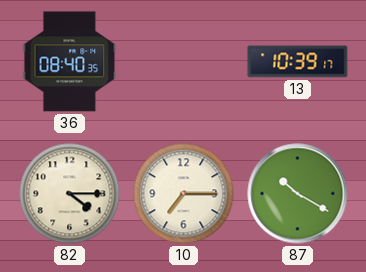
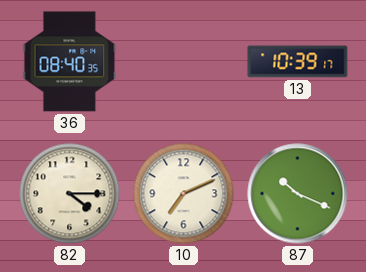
10: 7:15 -> 7:11 (184, 194)
87: 10:20 -> 10:19 (298, 194)
